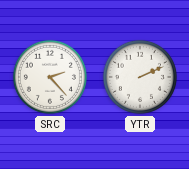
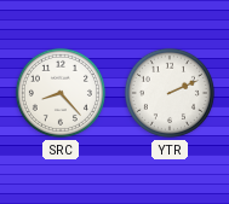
SRC: 2:23 -> 8:23 (61, 93)
